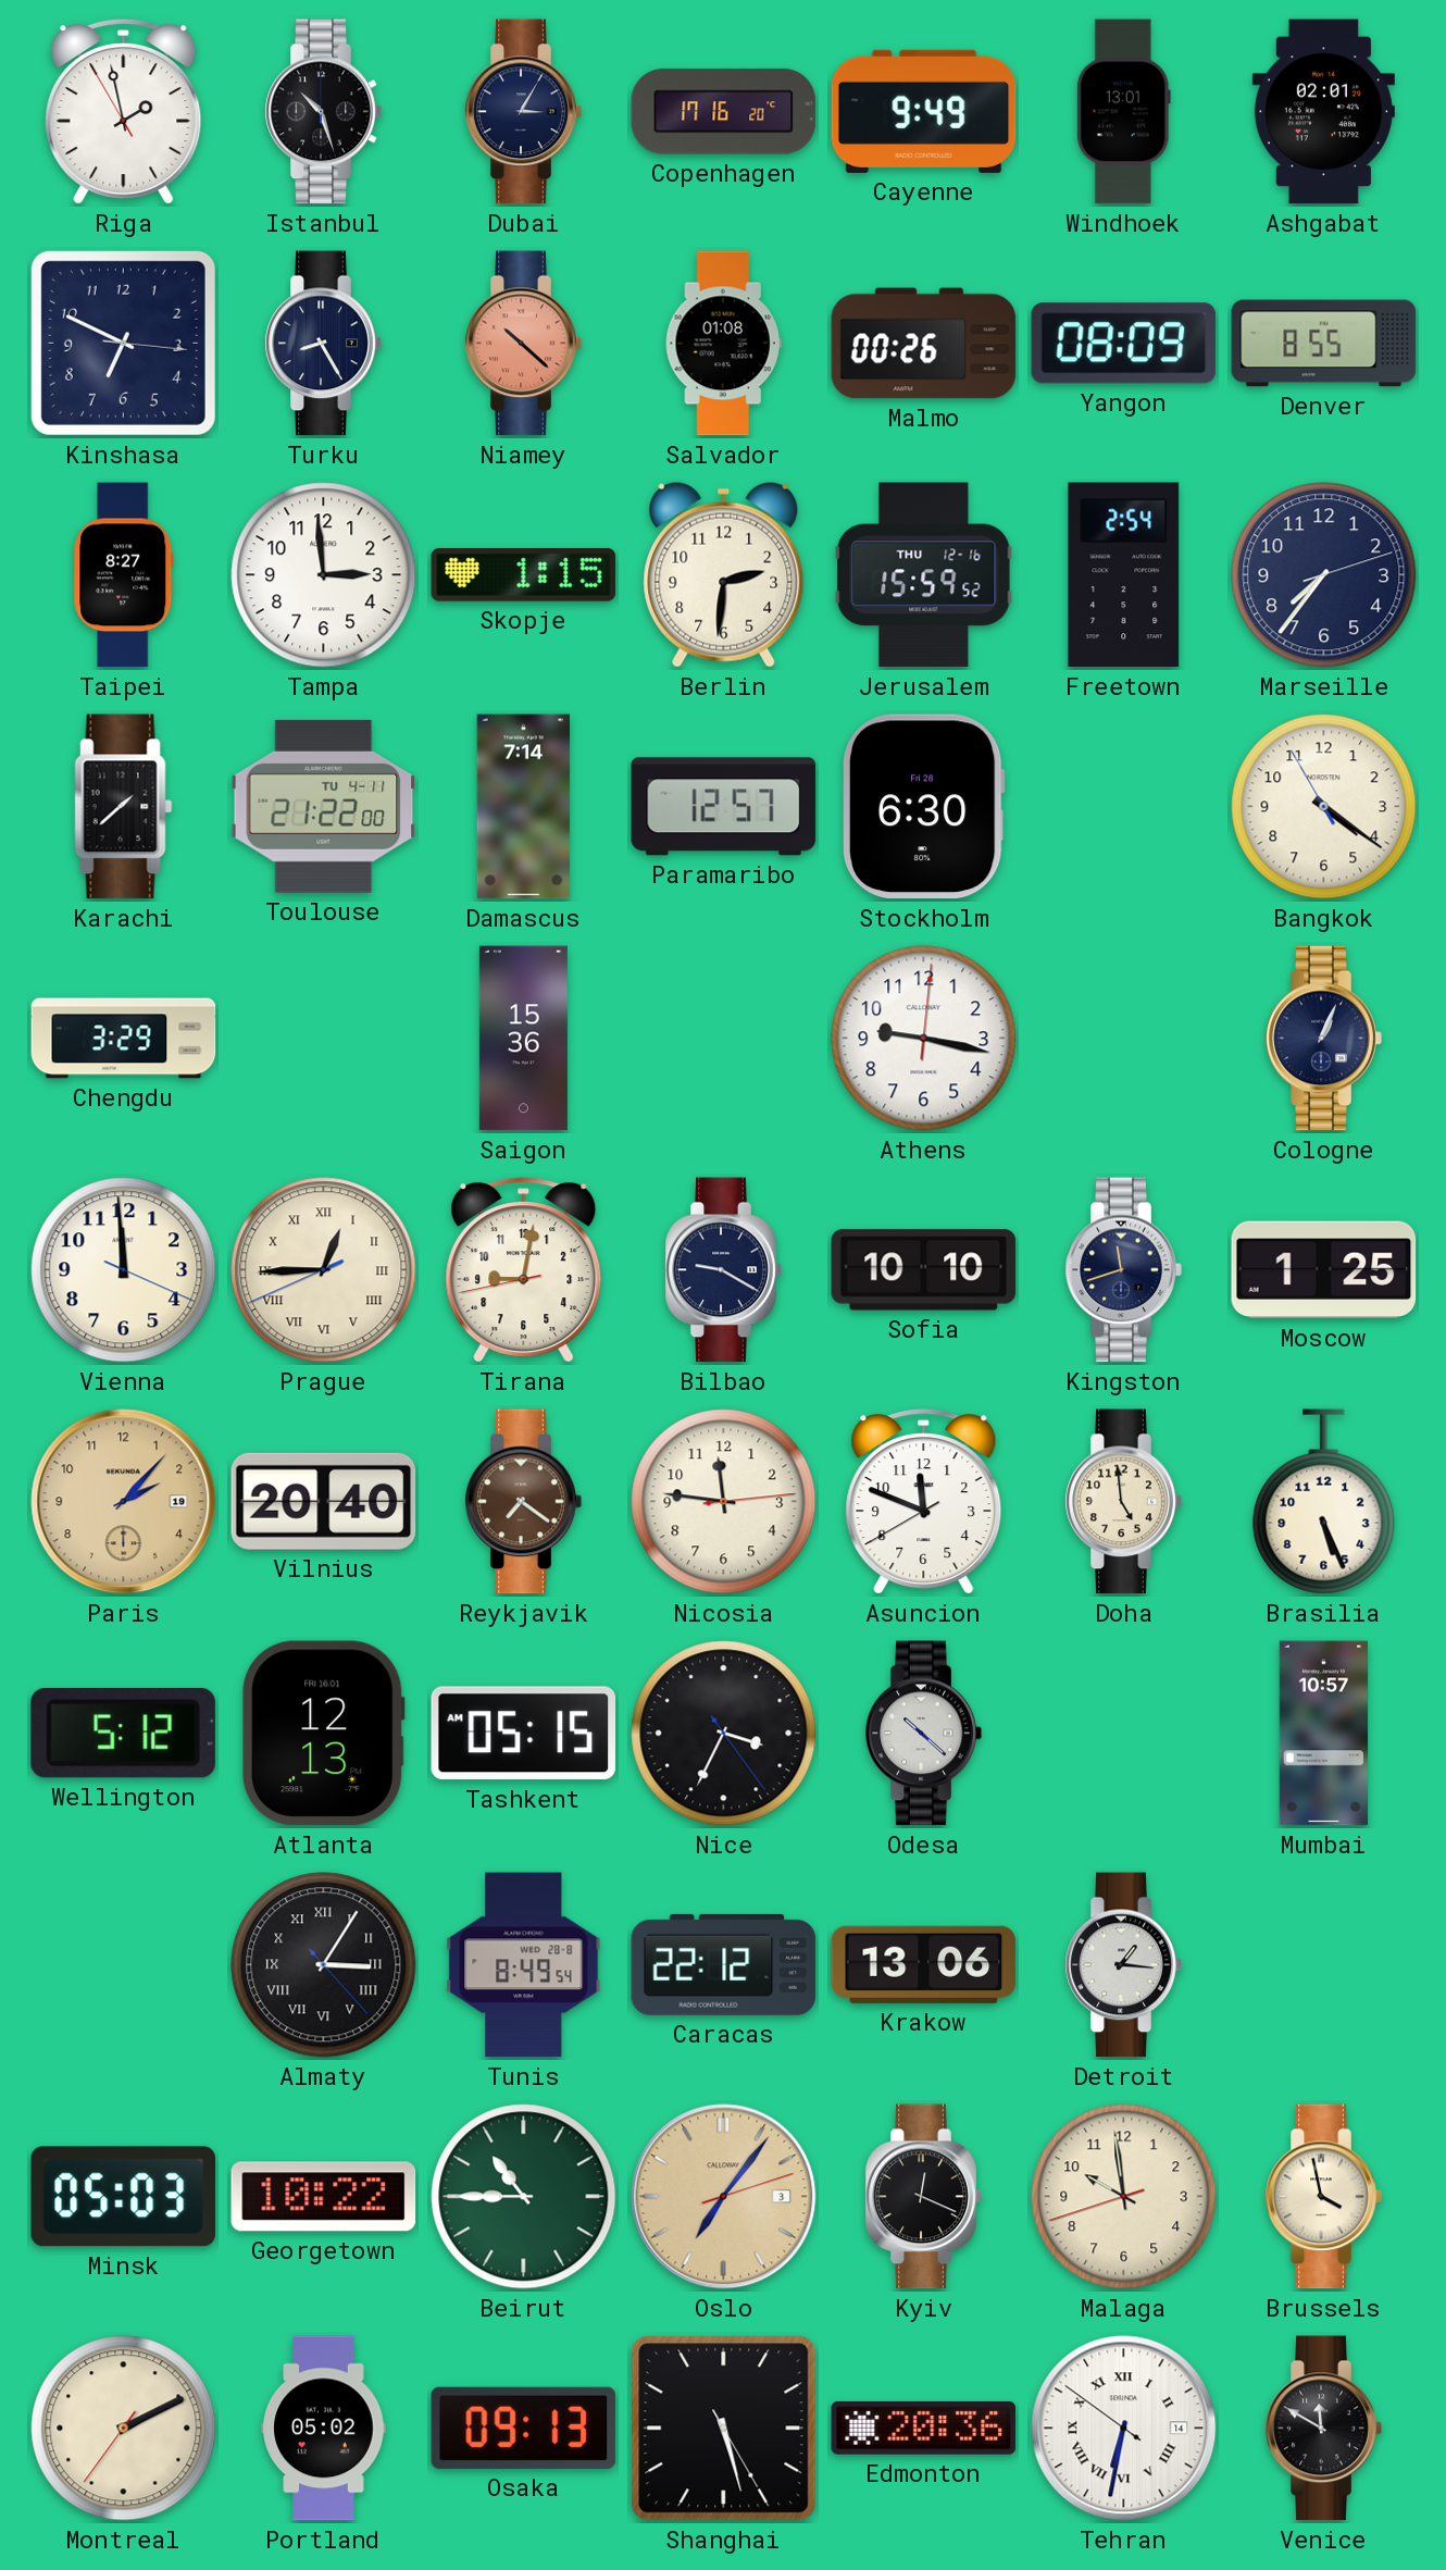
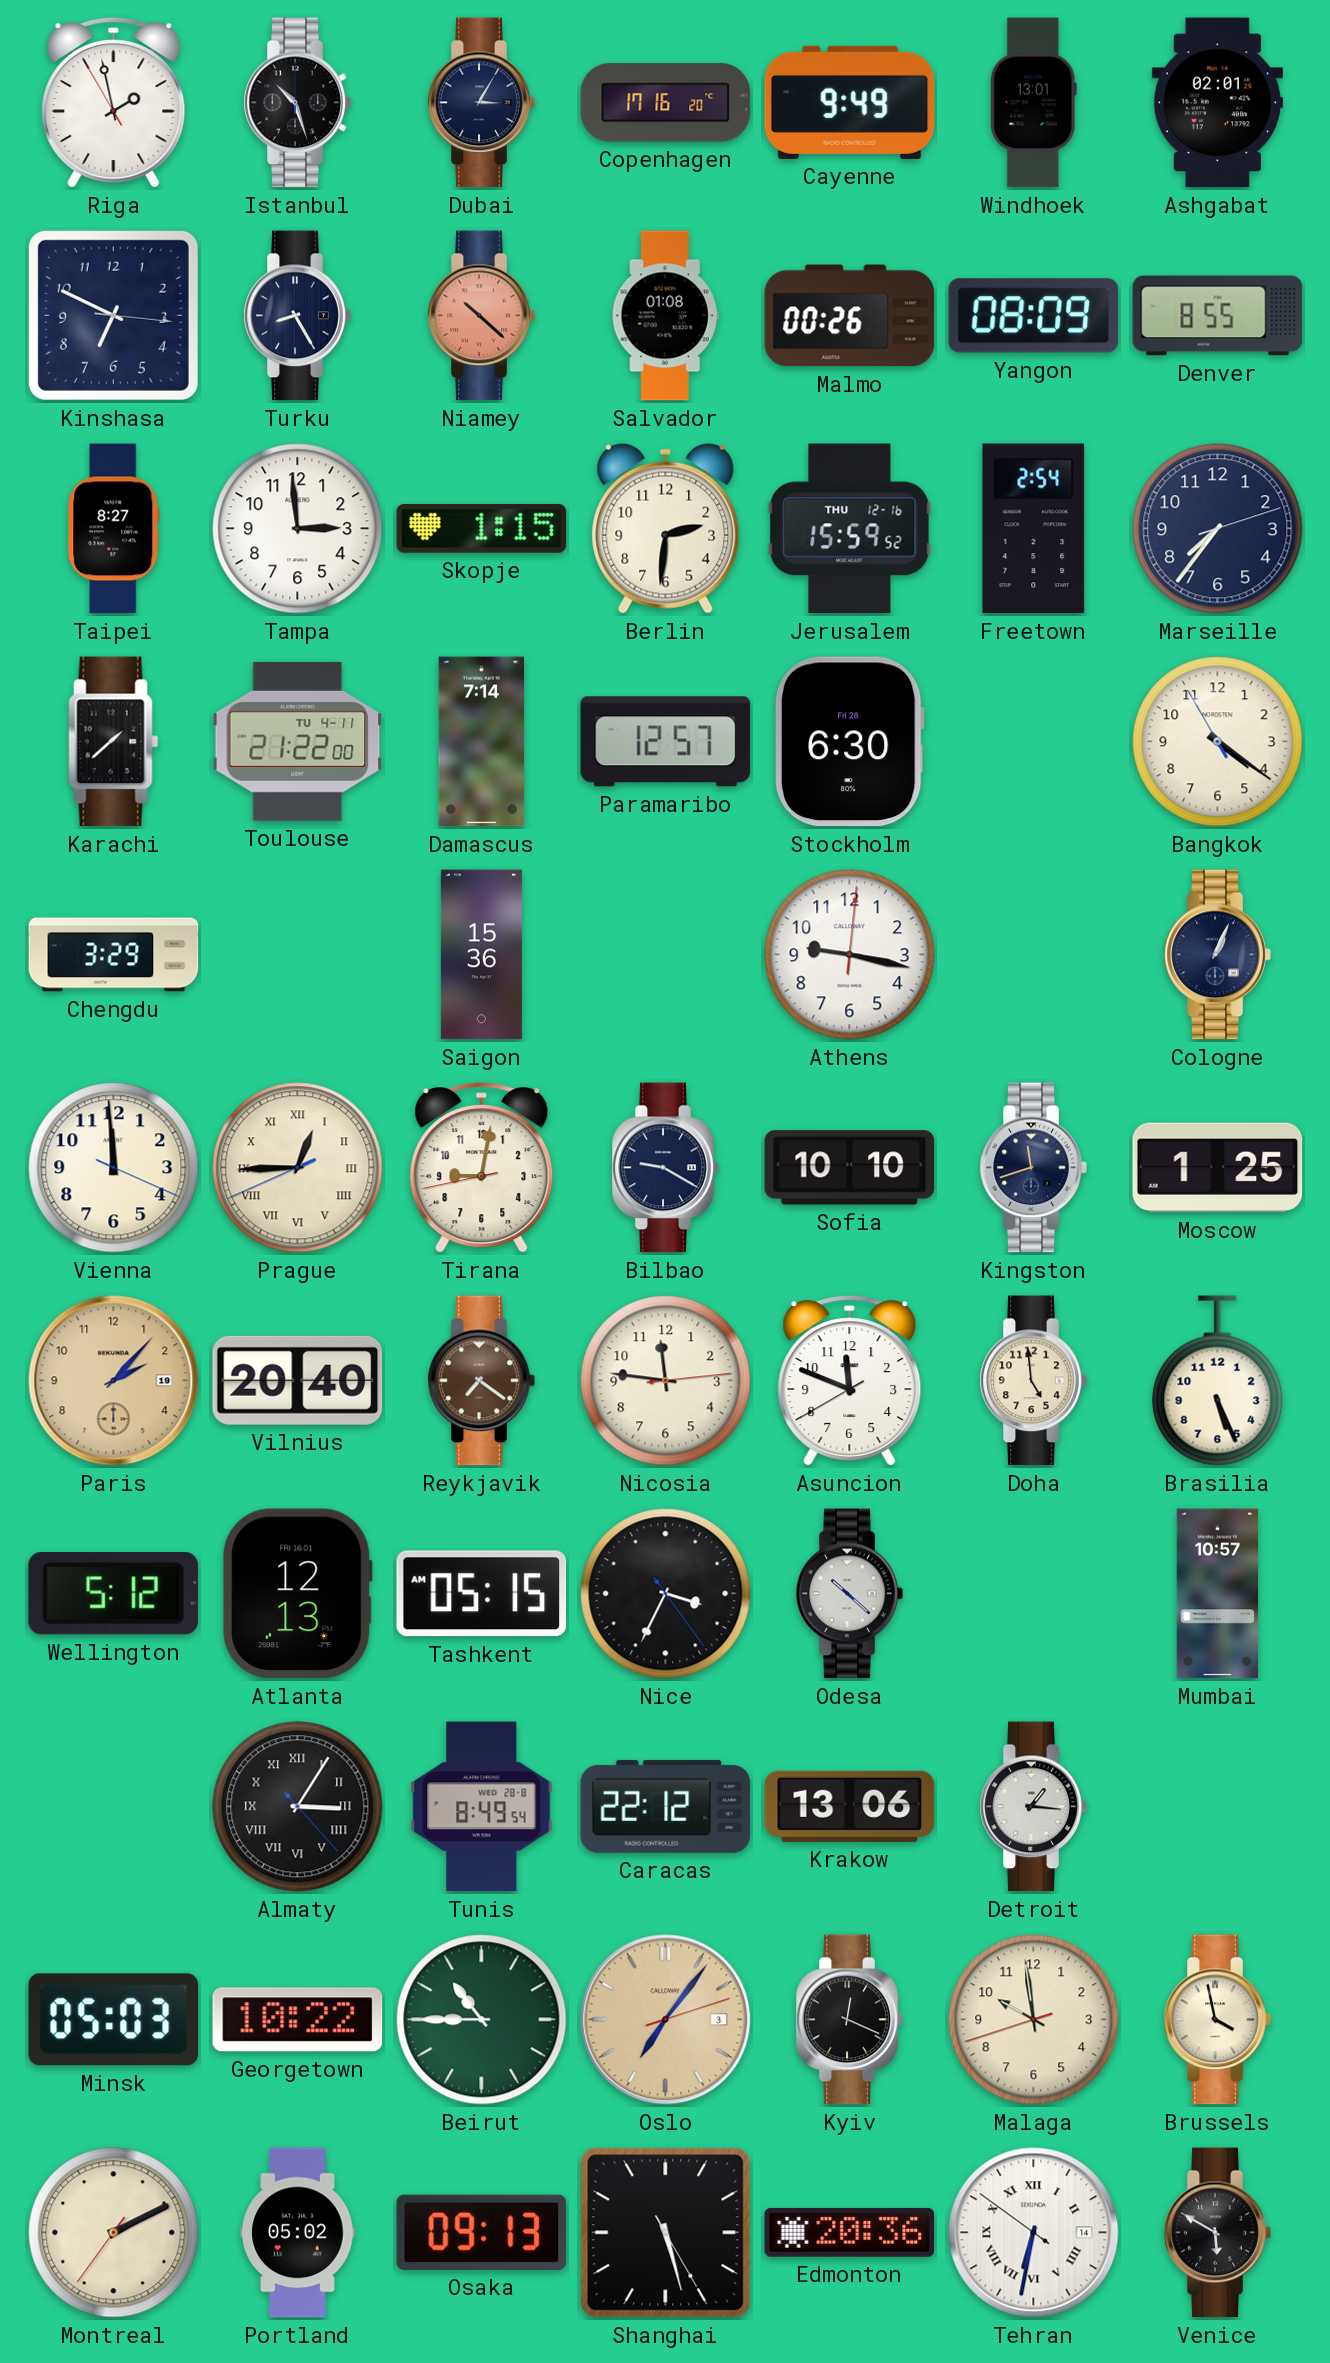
Venice: 11:50 -> 5:50 (1217, 2233)
